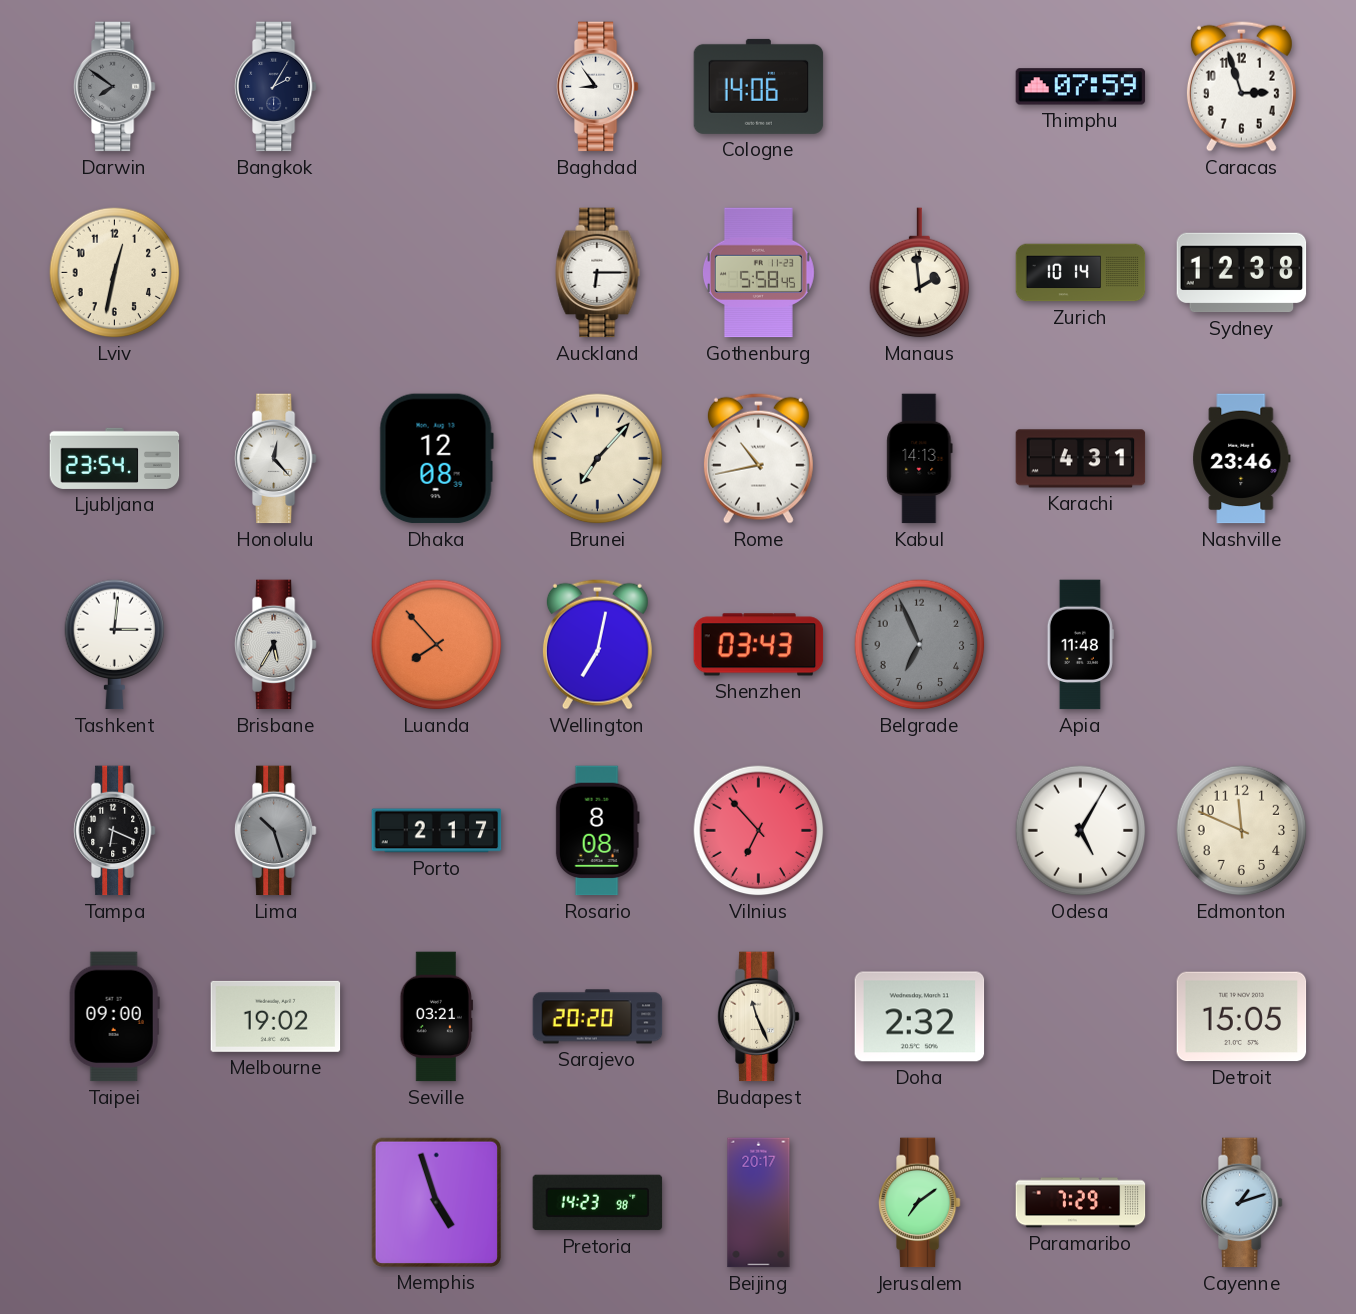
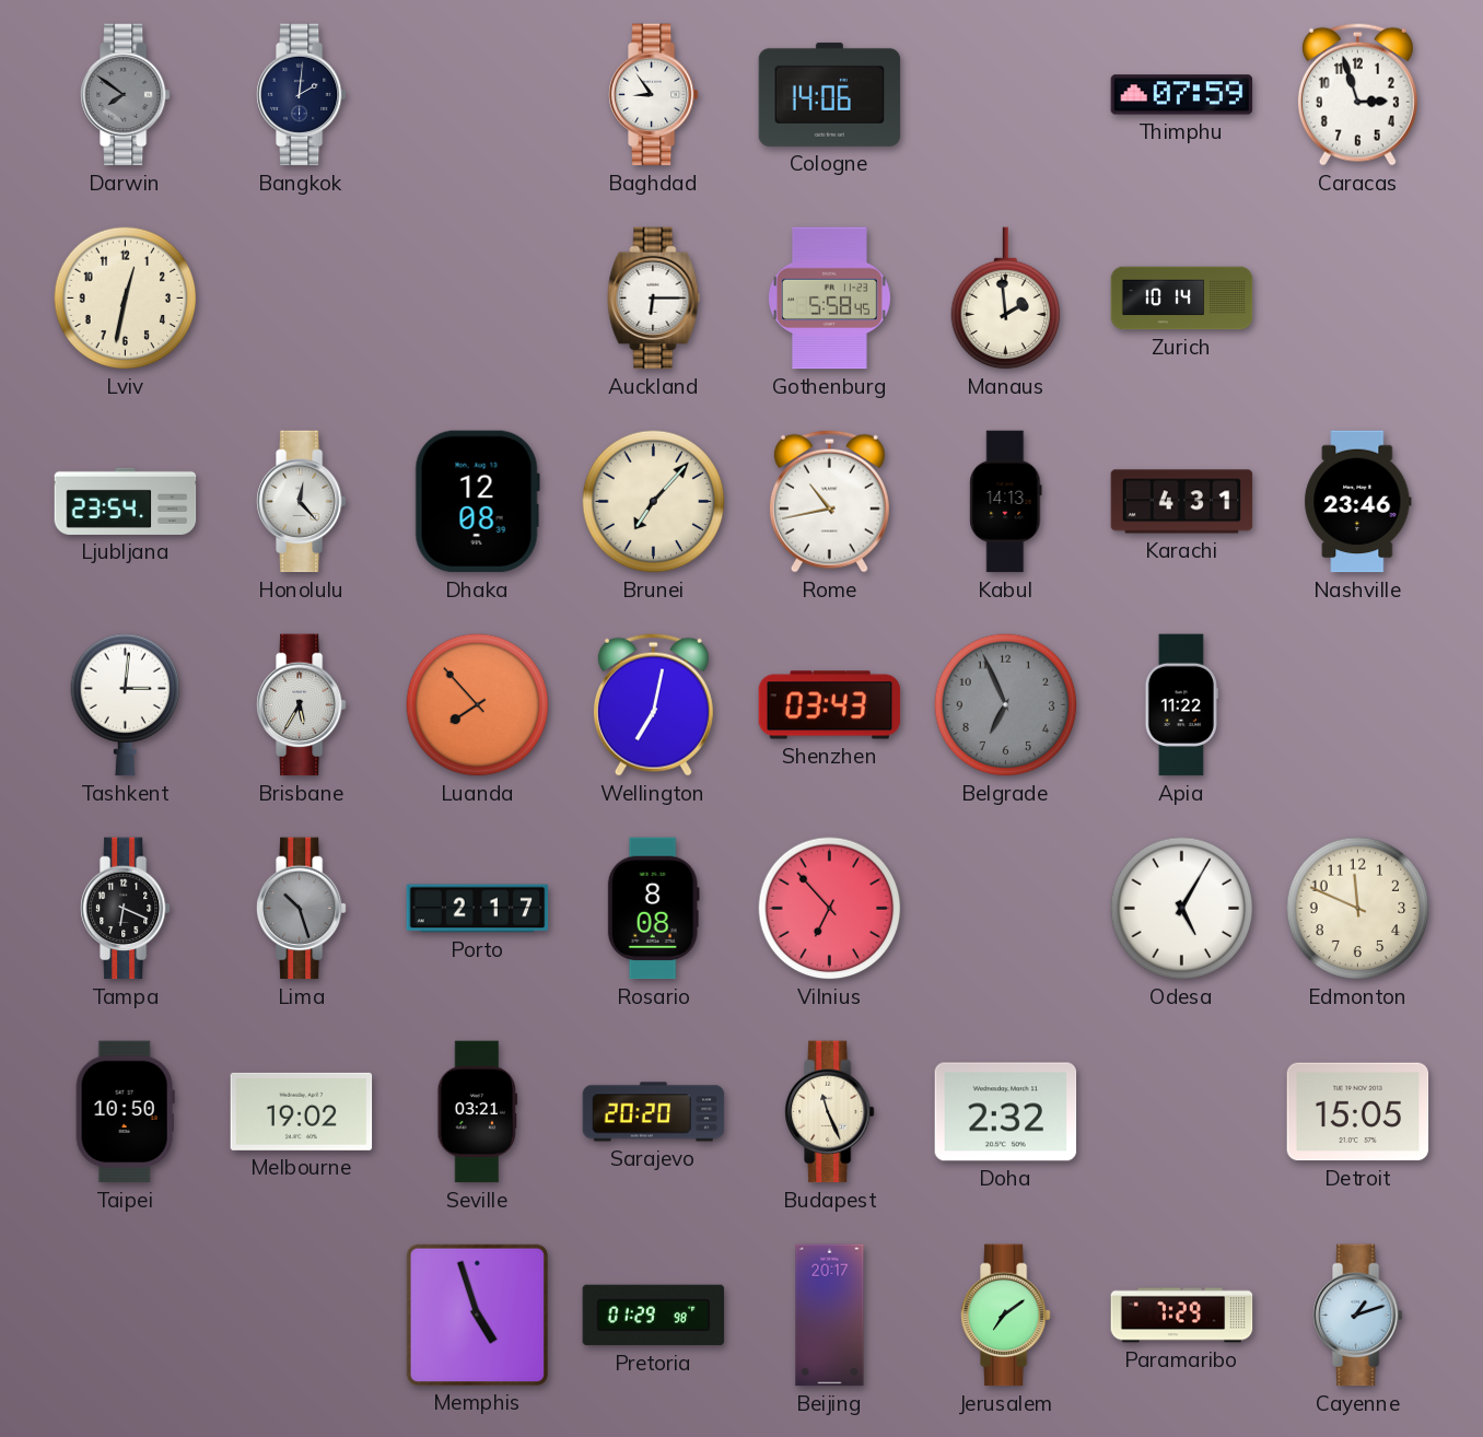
Bangkok: 2:05 -> 2:01 (301, 95)
Sydney: 12:38 -> none (1242, 273)
Apia: 11:48 -> 11:22 (1181, 705)
Taipei: 09:00 -> 10:50 (125, 1112)
Pretoria: 14:23 -> 01:29 (654, 1316)
